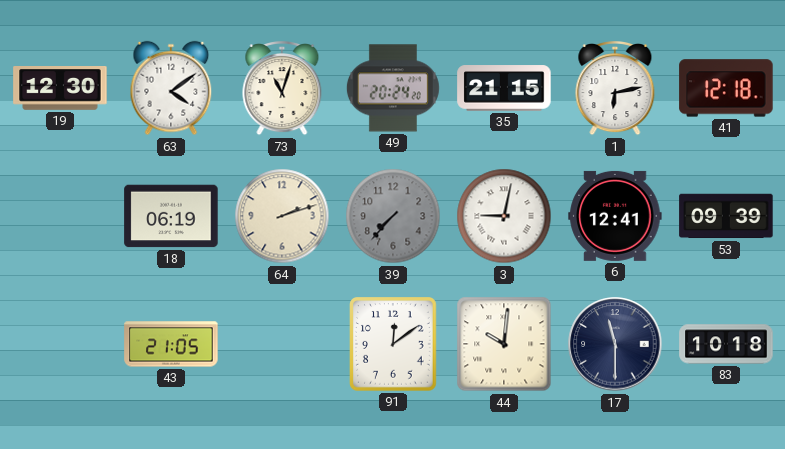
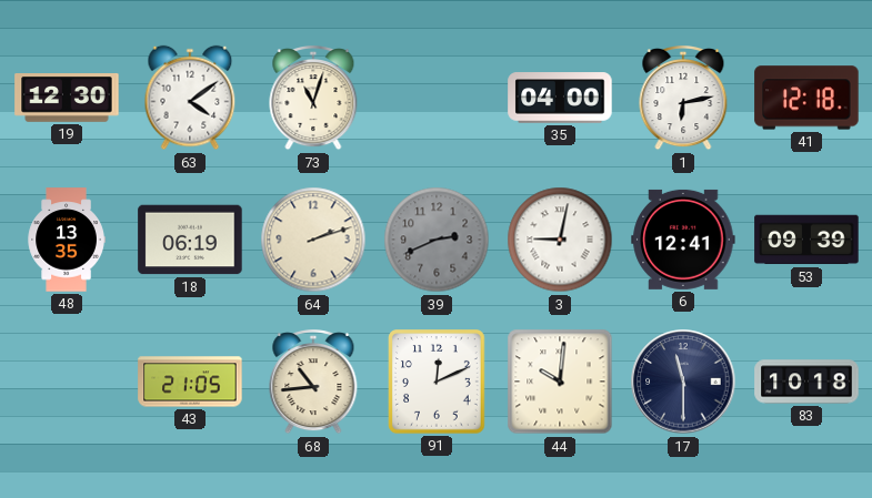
49: 20:24 -> none (393, 88)
35: 21:15 -> 04:00 (560, 98)
48: none -> 13:35 (67, 240)
39: 7:37 -> 2:41 (437, 240)
68: none -> 10:44 (313, 383)
91: 12:09 -> 12:11 (438, 383)
